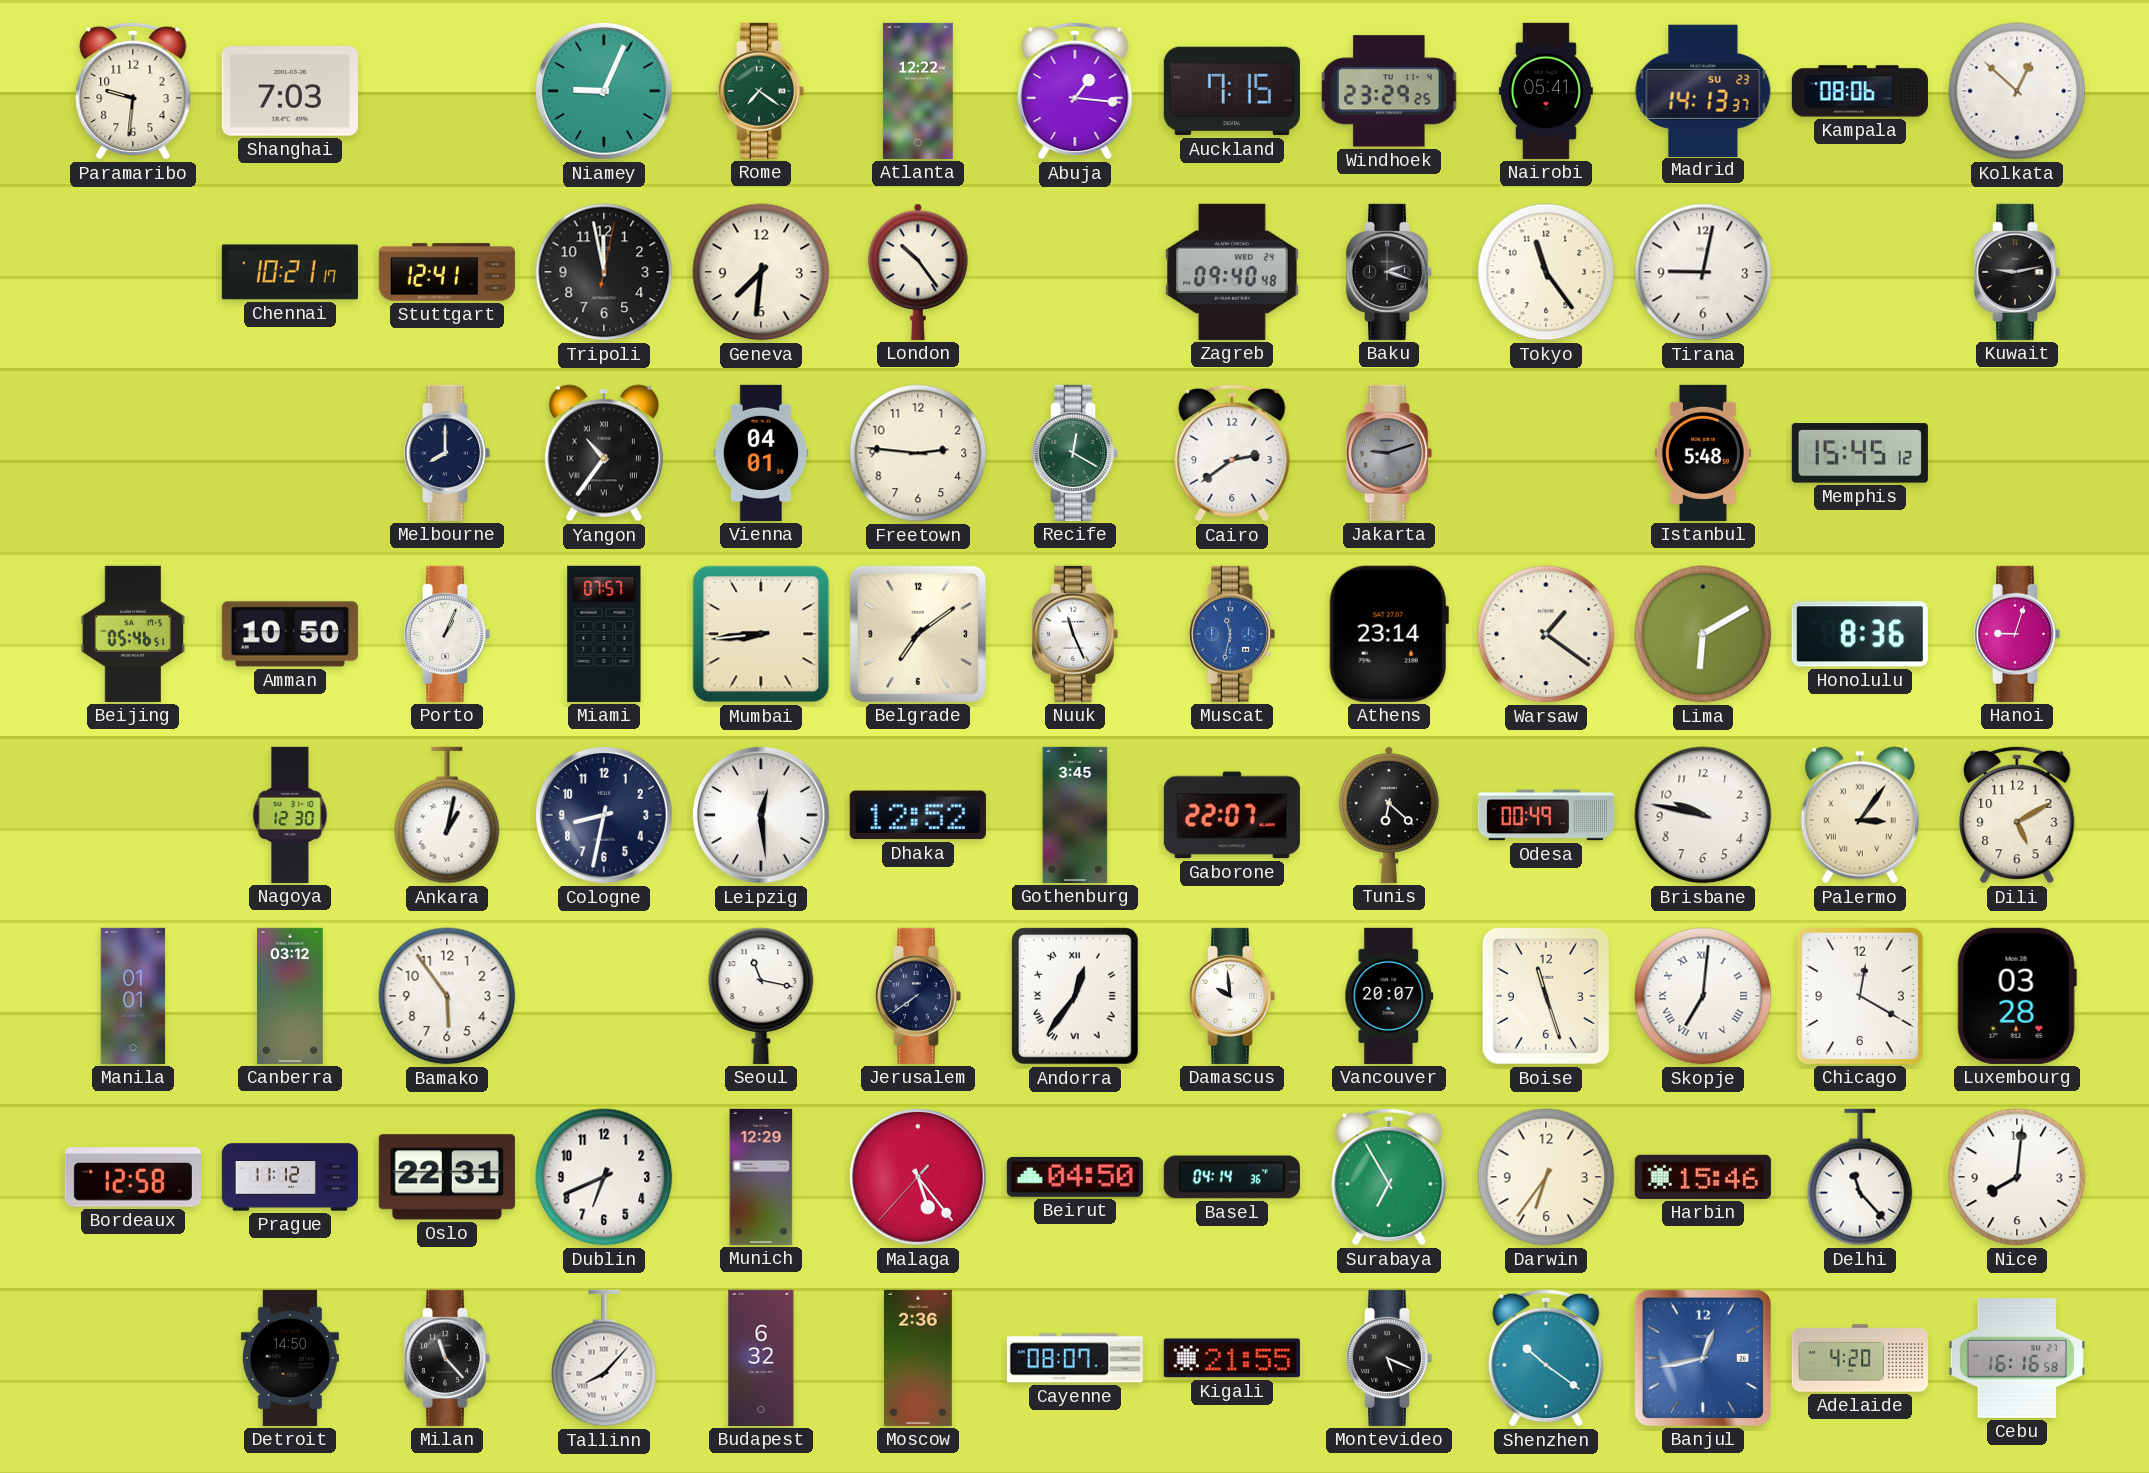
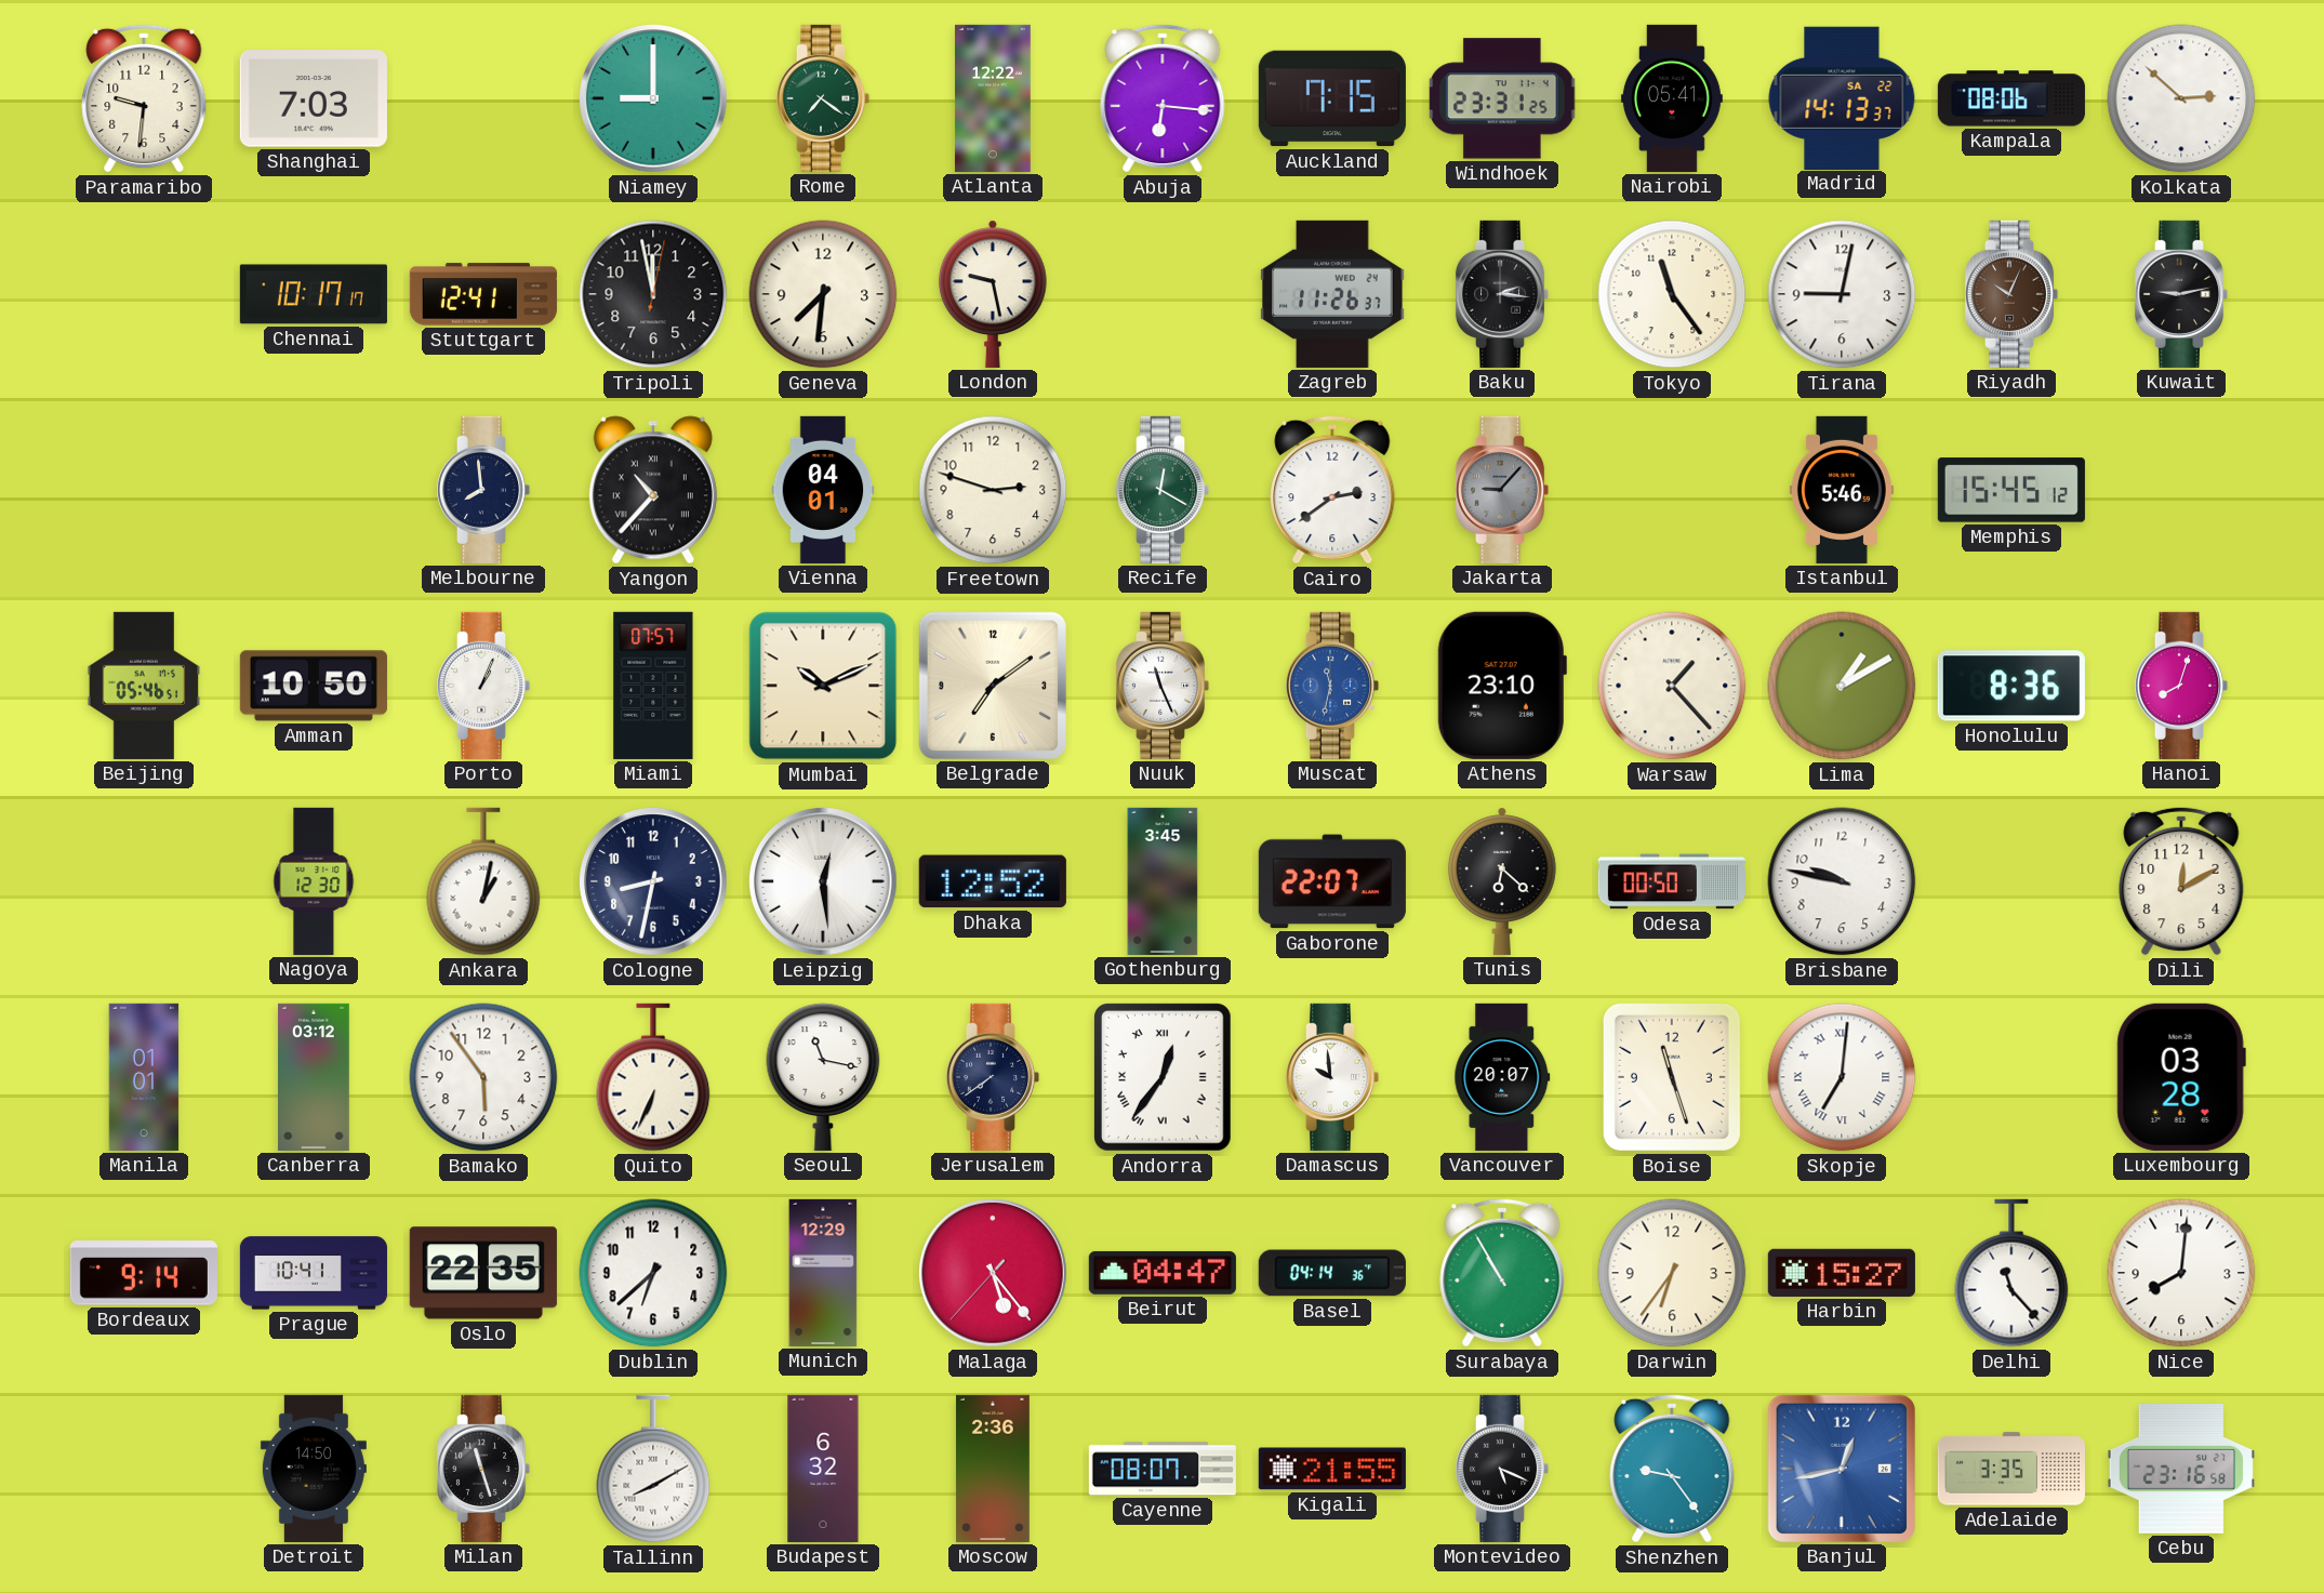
Niamey: 9:04 -> 9:00 (654, 99)
Abuja: 1:16 -> 6:16 (1163, 98)
Windhoek: 23:29 -> 23:31 (1502, 98)
Madrid date: SU 23 -> SA 22 (1842, 97)
Kolkata: 12:52 -> 2:52 (2181, 98)
Chennai: 10:21 -> 10:17 (314, 294)
London: 10:24 -> 9:28 (993, 294)
Zagreb: 09:40 -> 11:26 (1332, 294)
Baku: 2:18 -> 2:16 (1502, 294)
Riyadh: none -> 10:04 (2011, 294)
Melbourne: 8:00 -> 7:59 (483, 490)
Yangon: 10:36 -> 10:37 (653, 490)
Freetown: 2:46 -> 2:48 (993, 490)
Jakarta: 9:12 -> 9:07 (1502, 490)
Istanbul: 5:48 -> 5:46 (1842, 490)
Mumbai: 8:44 -> 10:11 (823, 686)
Athens: 23:14 -> 23:10 (1502, 686)
Warsaw: 1:21 -> 1:23 (1672, 686)
Lima: 6:10 -> 1:10 (1842, 686)
Hanoi: 9:03 -> 8:03 (2181, 686)
Odesa: 00:49 -> 00:50 (1672, 881)
Palermo: 3:06 -> none (1860, 815)
Dili: 5:10 -> 12:10 (2181, 881)
Quito: none -> 6:34 (653, 1077)
Chicago: 12:20 -> none (1860, 996)
Bordeaux: 12:58 -> 9:14 (144, 1273)
Prague: 11:12 -> 10:41 (314, 1273)
Oslo: 22:31 -> 22:35 (483, 1273)
Dublin: 6:41 -> 6:38 (653, 1273)
Beirut: 04:50 -> 04:47 (1163, 1273)
Surabaya: 6:55 -> 10:55 (1502, 1273)
Harbin: 15:46 -> 15:27 (1842, 1273)
Milan: 11:23 -> 11:27 (483, 1469)
Tallinn: 8:07 -> 8:10 (653, 1469)
Shenzhen: 10:21 -> 9:24 (1672, 1469)
Adelaide: 4:20 -> 3:35 (2011, 1469)
Cebu: 16:16 -> 23:16 (2181, 1469)
